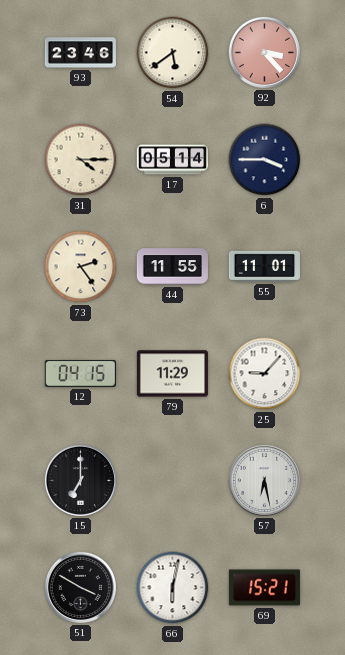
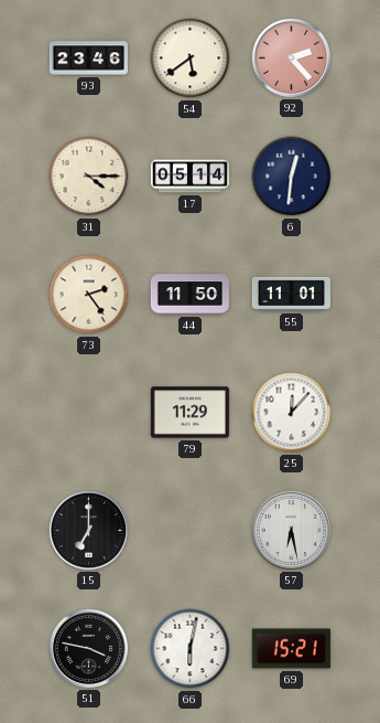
92: 3:23 -> 2:23 (291, 57)
6: 3:45 -> 12:31 (292, 177)
44: 11:55 -> 11:50 (189, 295)
12: 04:15 -> none (80, 373)
25: 9:07 -> 12:07 (292, 413)
51: 3:50 -> 3:47 (88, 648)
